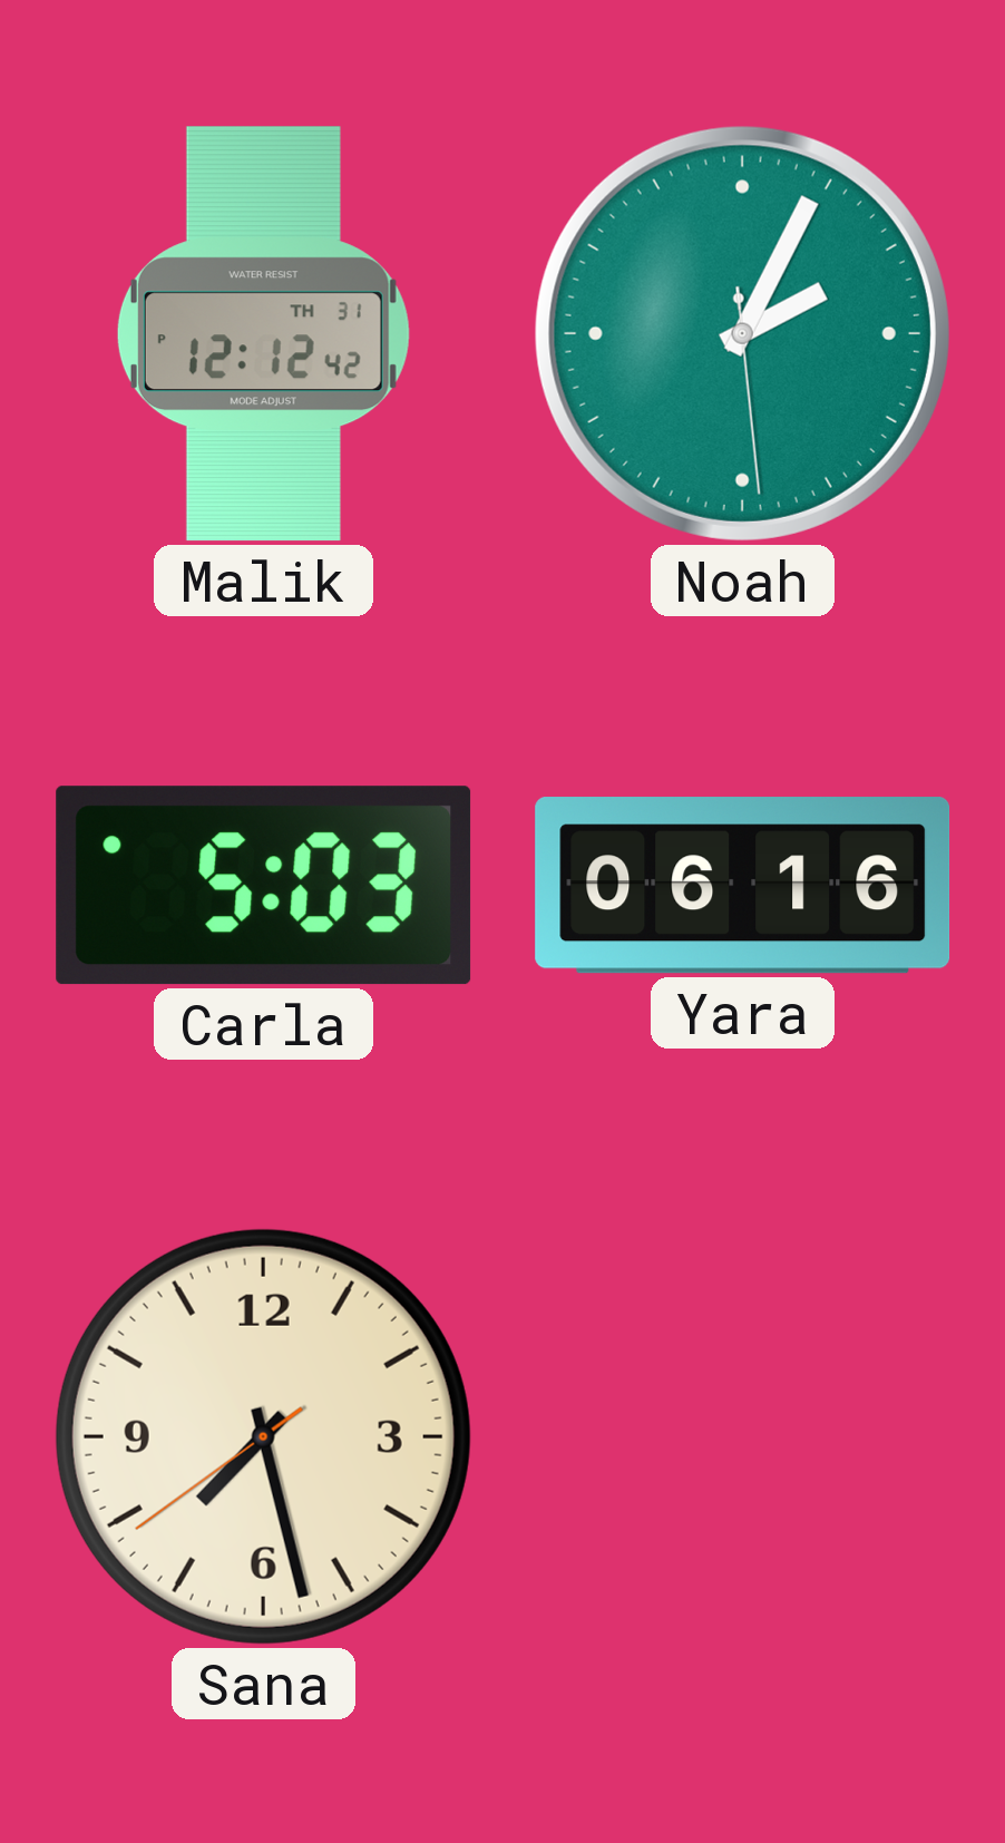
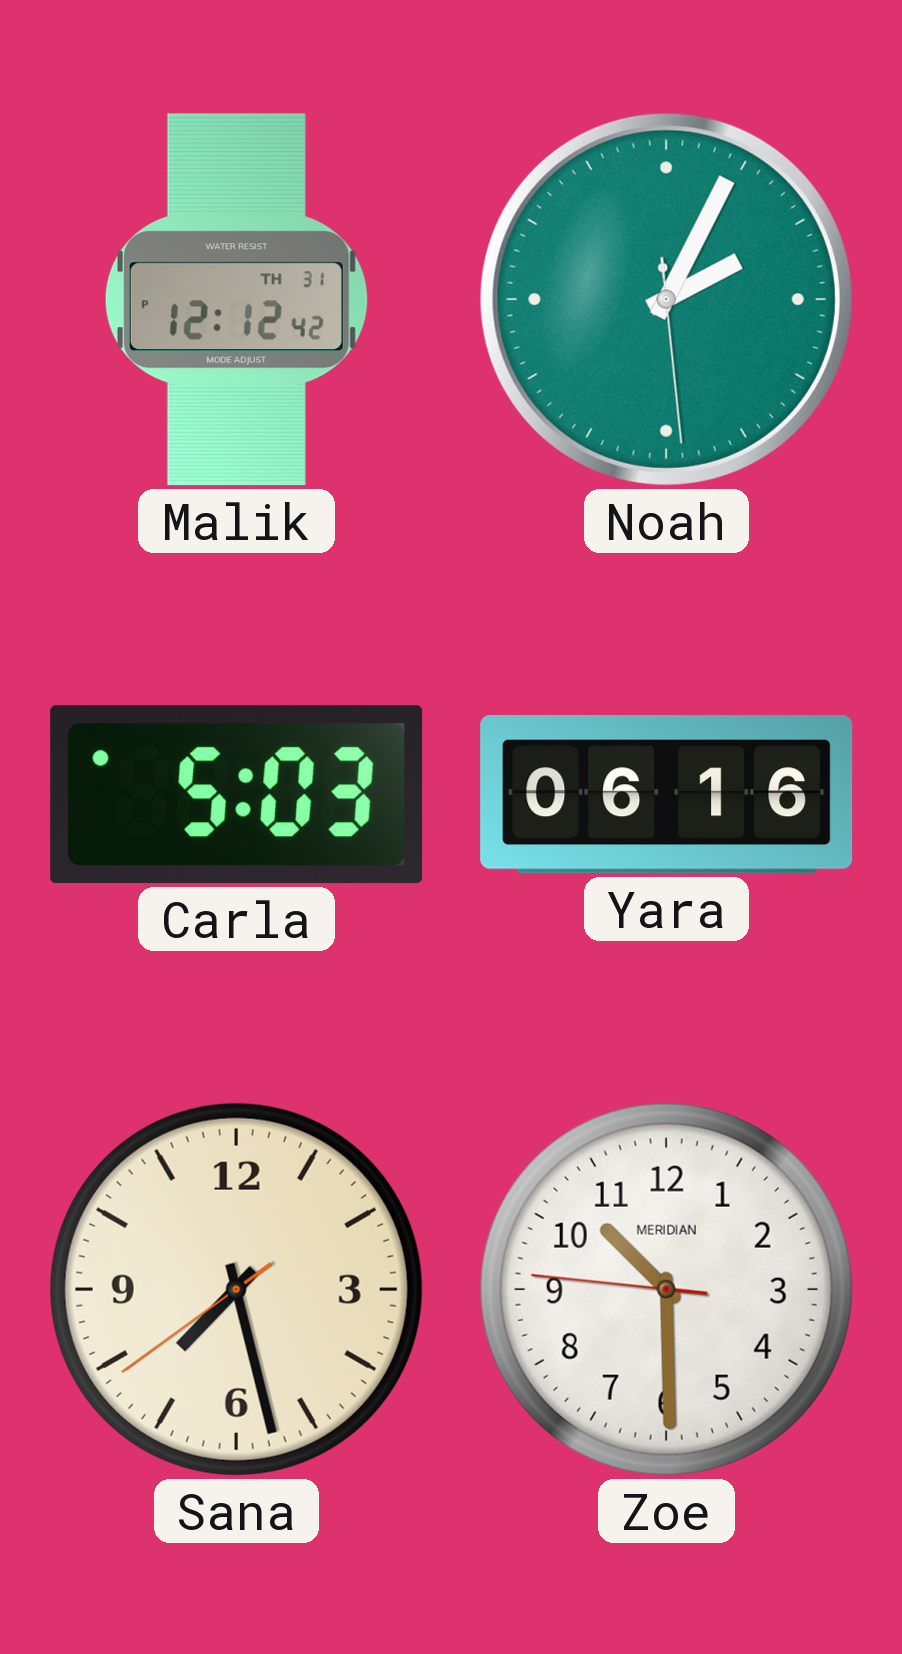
Zoe: none -> 10:29 (666, 1289)
